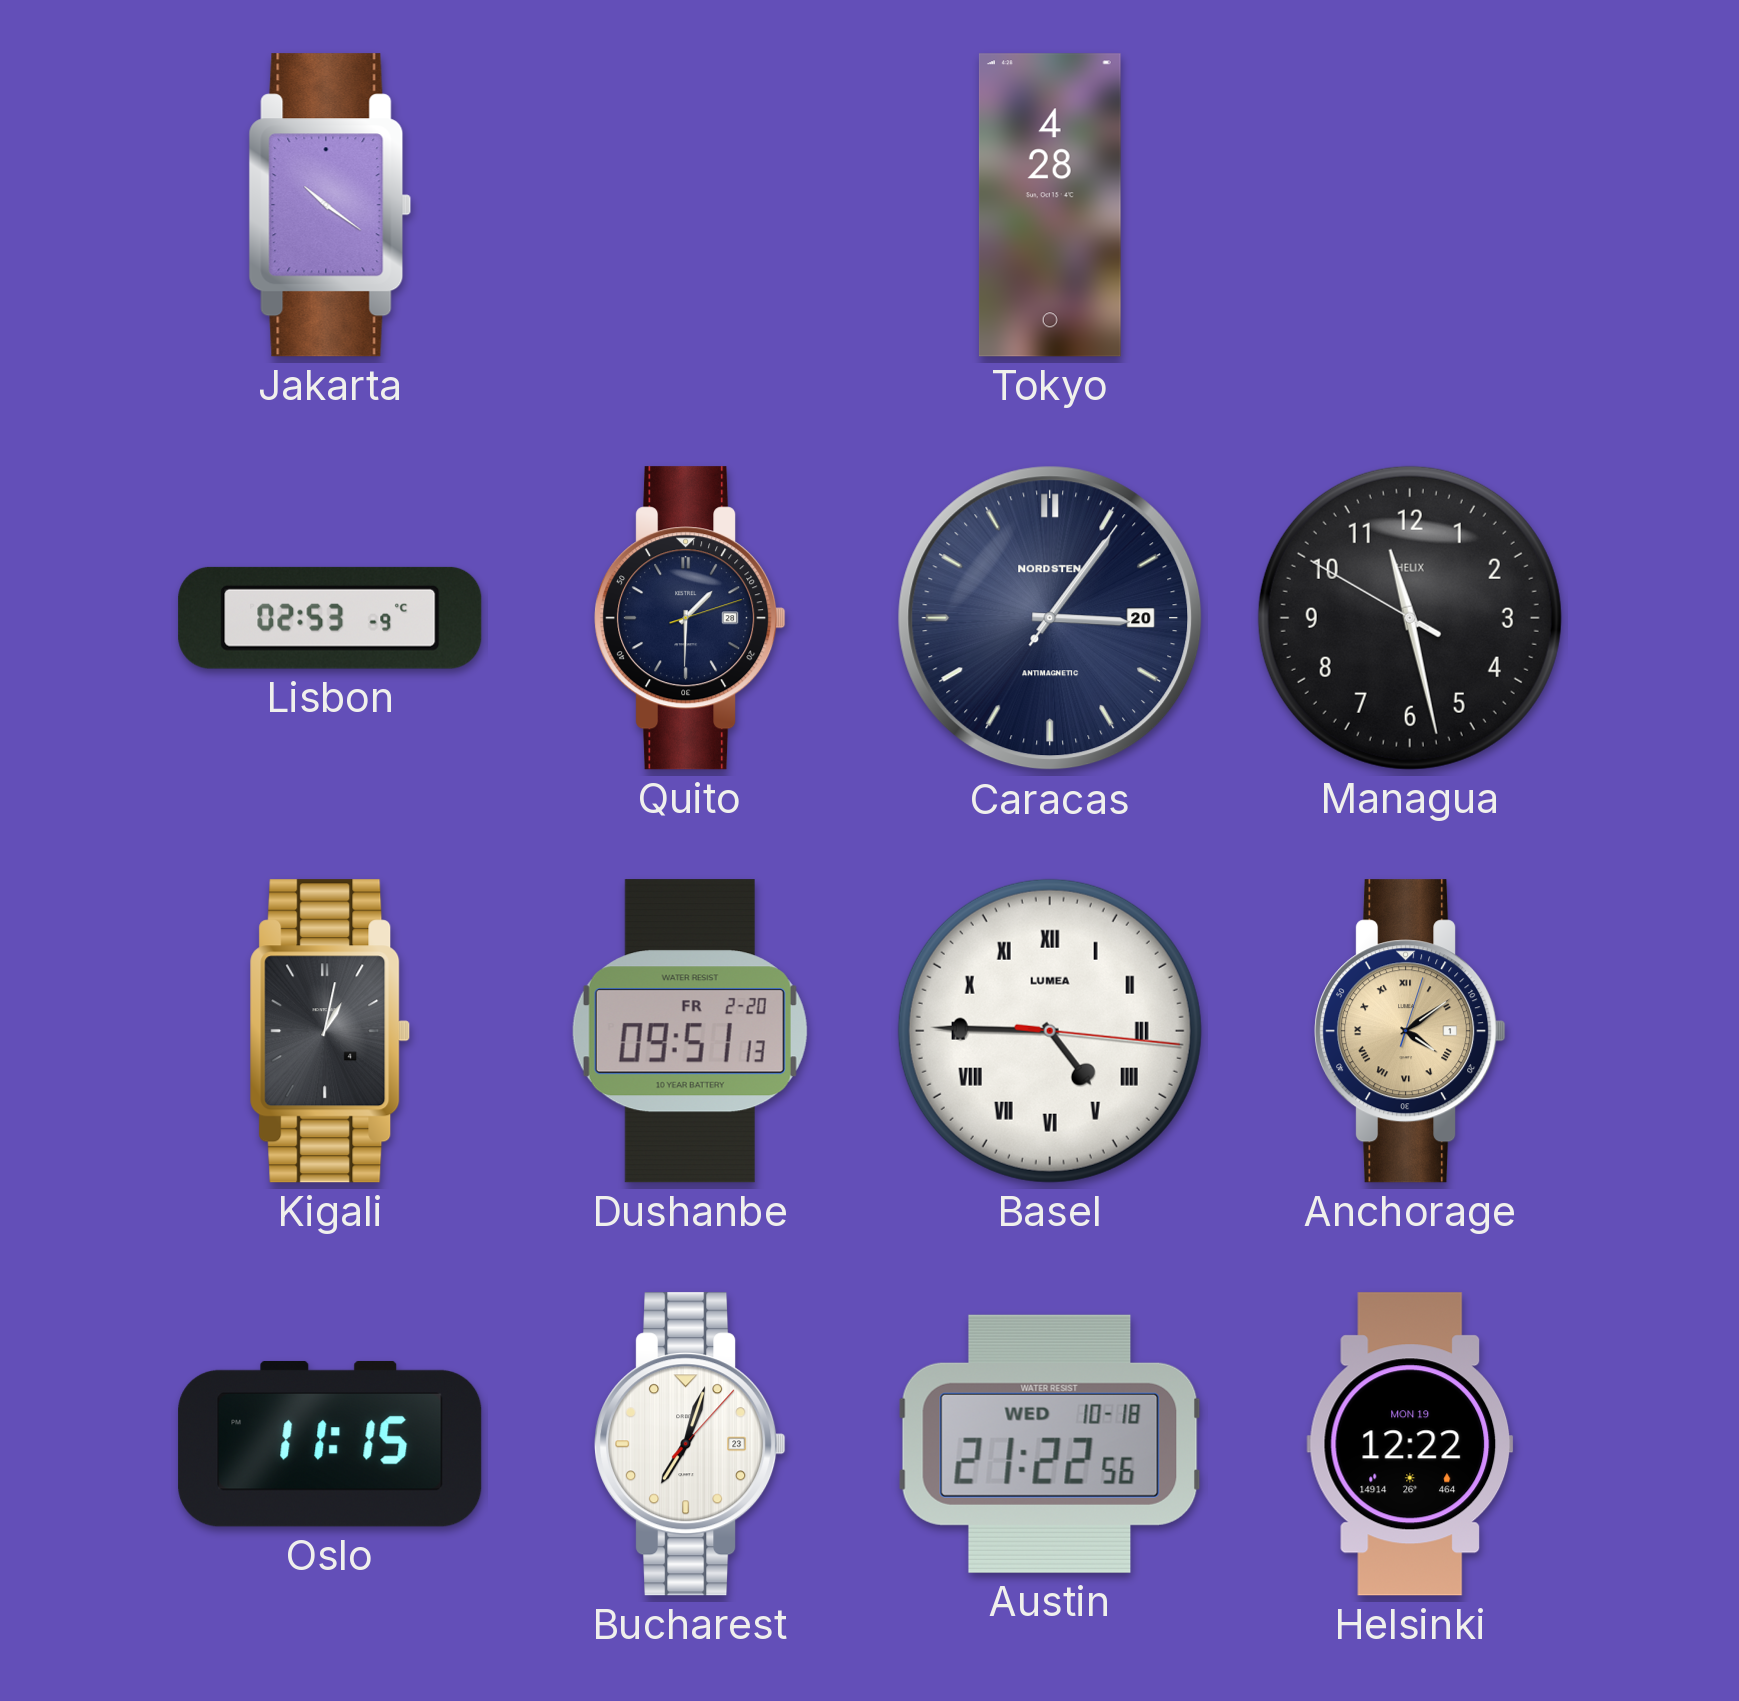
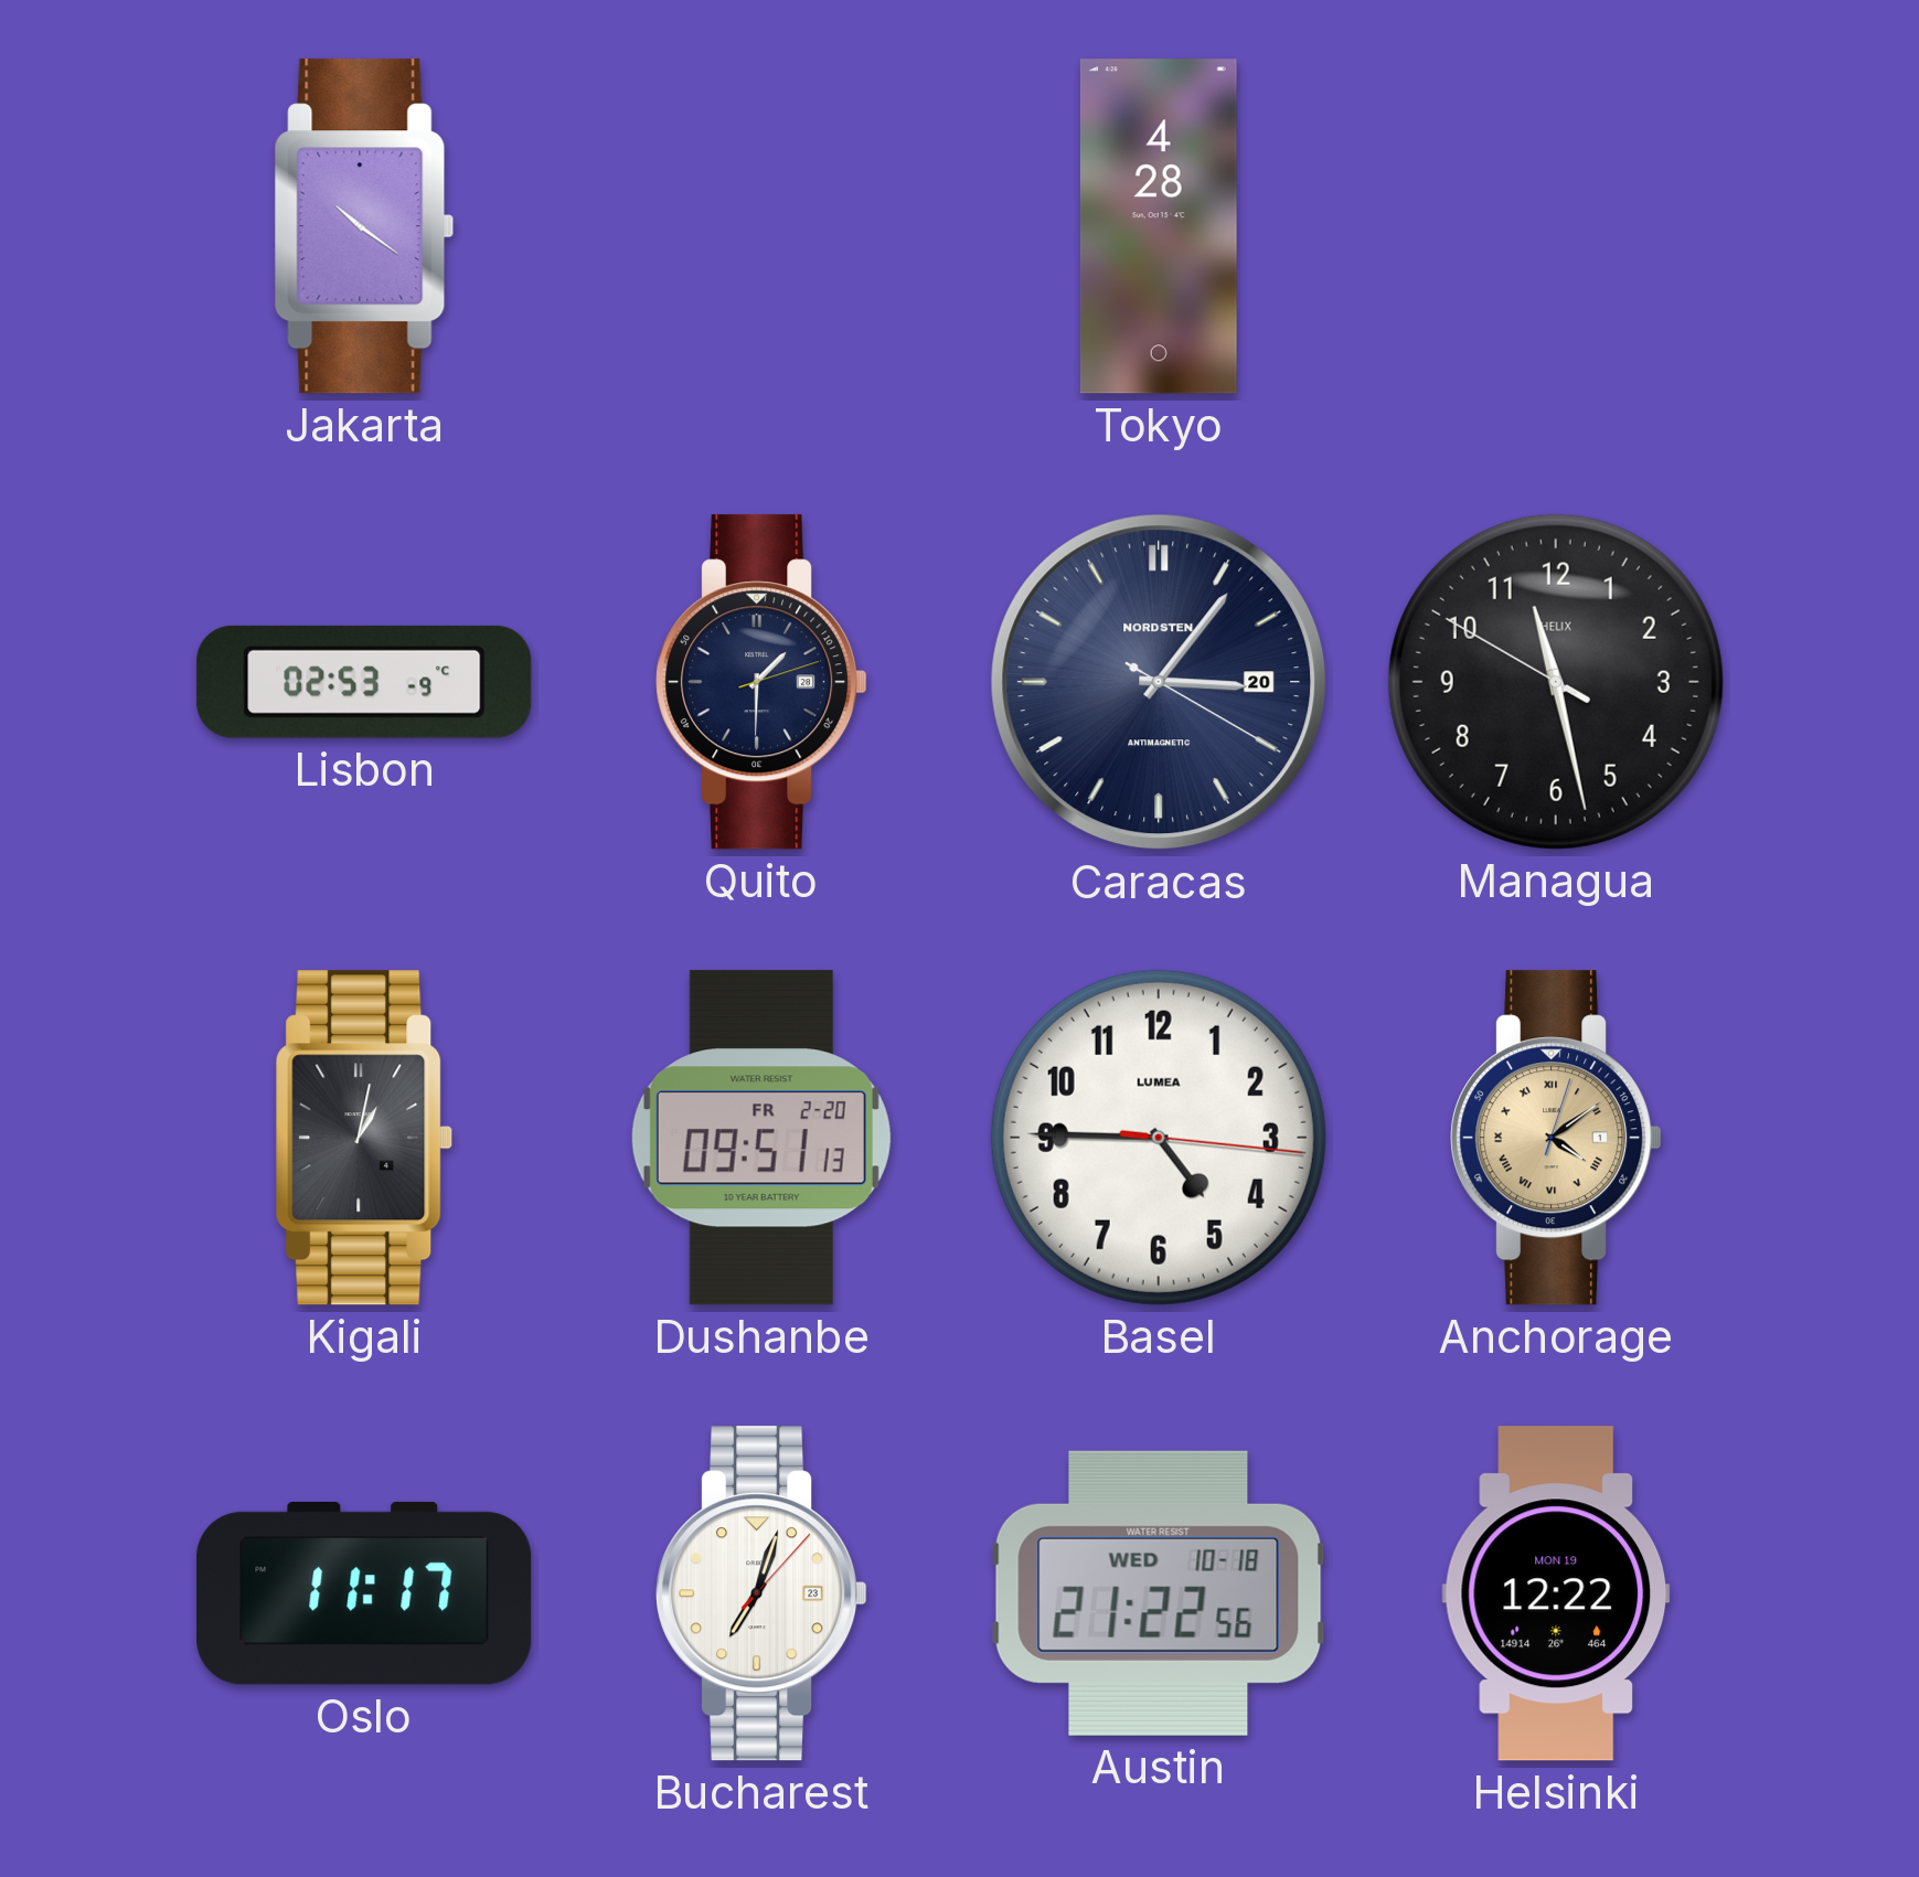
Caracas: 3:06:06 -> 3:06:20 (1159, 682)
Basel numerals: Roman -> Arabic (1159, 1138)
Oslo: 11:15 -> 11:17 (364, 1593)
